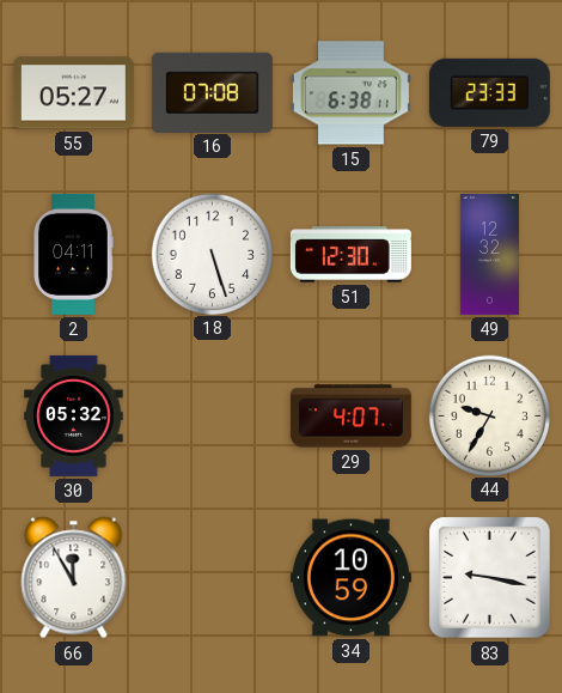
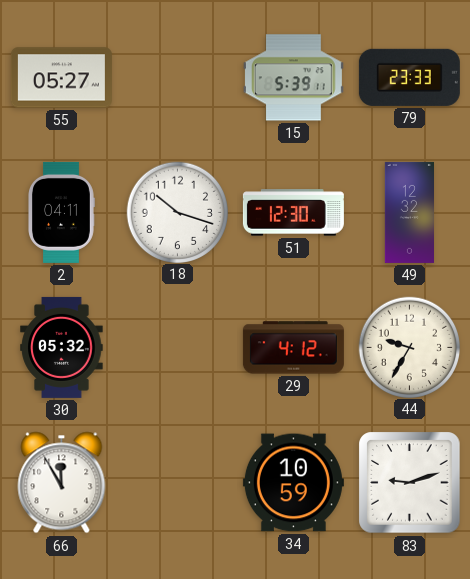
16: 07:08 -> none (212, 92)
15: 6:38 -> 5:39 (293, 78)
18: 5:27 -> 10:18 (177, 212)
29: 4:07 -> 4:12 (293, 348)
83: 9:17 -> 9:12 (410, 483)
